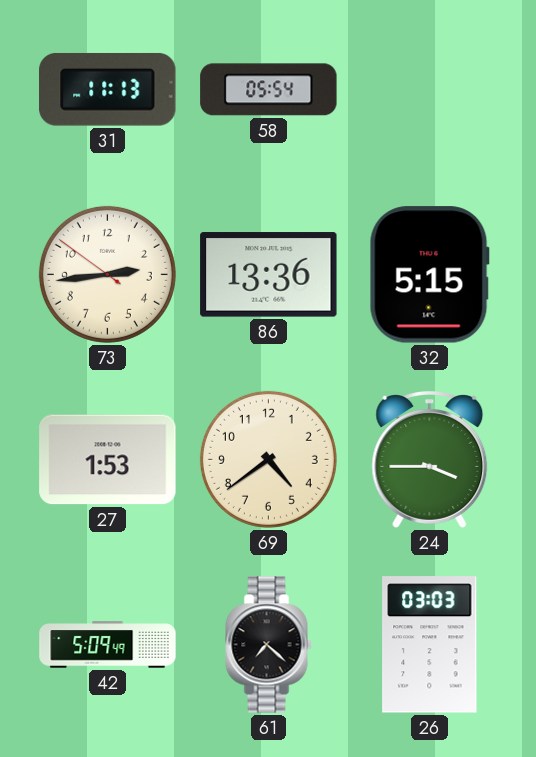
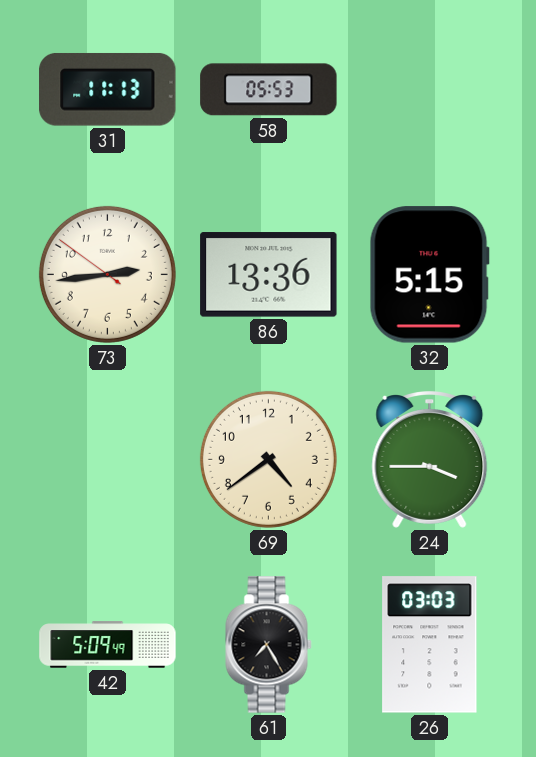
58: 05:54 -> 05:53 (269, 90)
27: 1:53 -> none (108, 460)
61: 7:22 -> 7:25 (269, 645)
